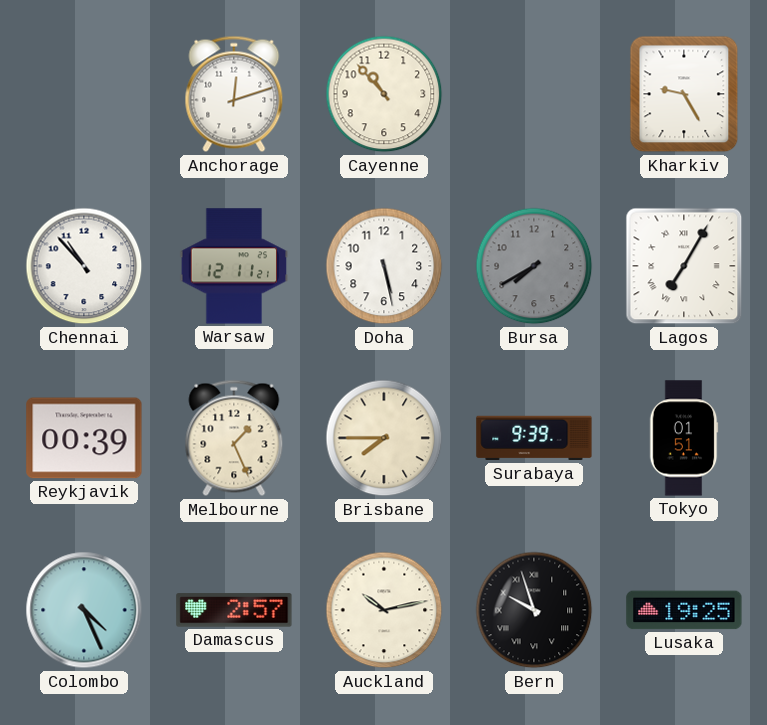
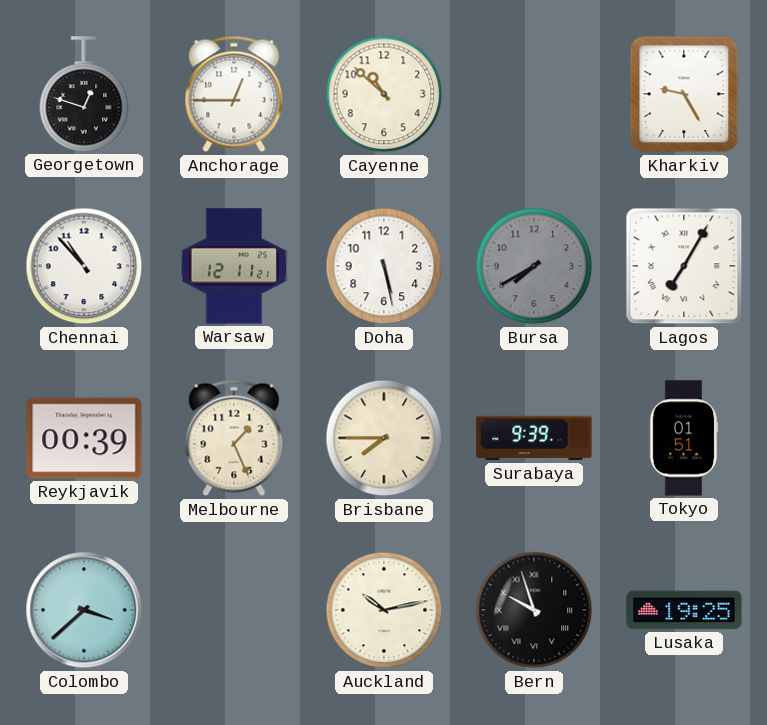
Georgetown: none -> 12:48 (84, 94)
Anchorage: 12:12 -> 12:45 (234, 94)
Cayenne: 10:53 -> 10:52 (384, 94)
Colombo: 4:26 -> 3:38 (84, 610)
Damascus: 2:57 -> none (234, 610)
